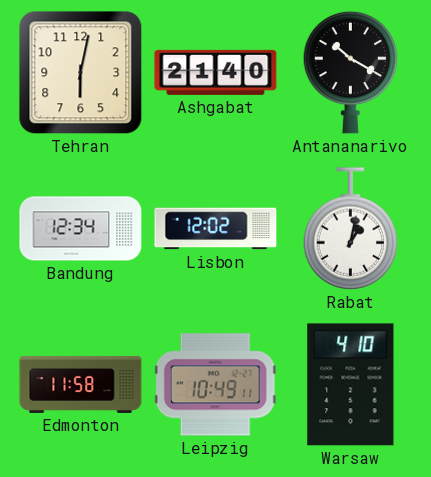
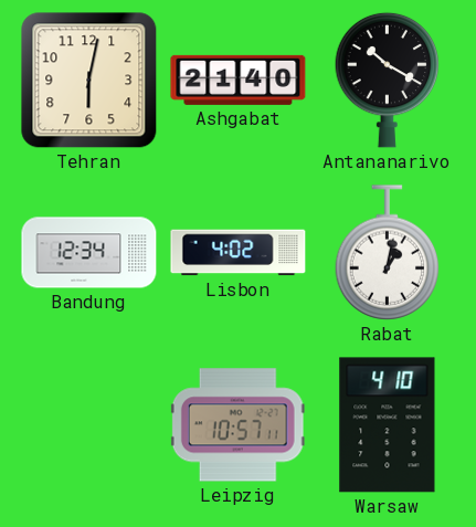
Lisbon: 12:02 -> 4:02 (239, 253)
Edmonton: 11:58 -> none (81, 384)
Leipzig: 10:49 -> 10:57 (237, 425)
